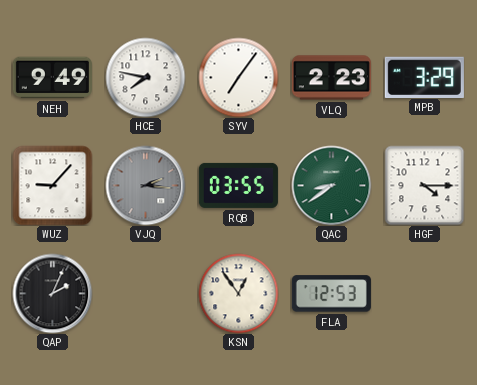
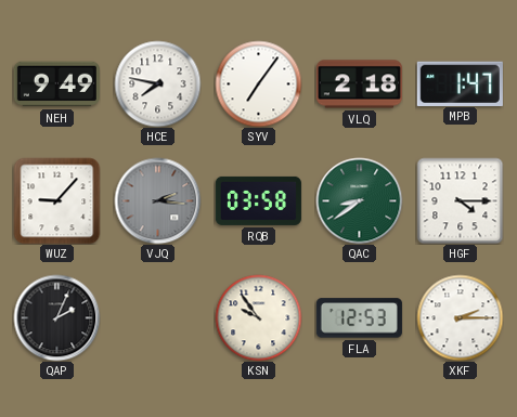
VLQ: 2:23 -> 2:18 (359, 84)
MPB: 3:29 -> 1:47 (460, 83)
RQB: 03:55 -> 03:58 (258, 200)
KSN: 12:54 -> 9:54 (258, 317)
XKF: none -> 2:15 (460, 317)
